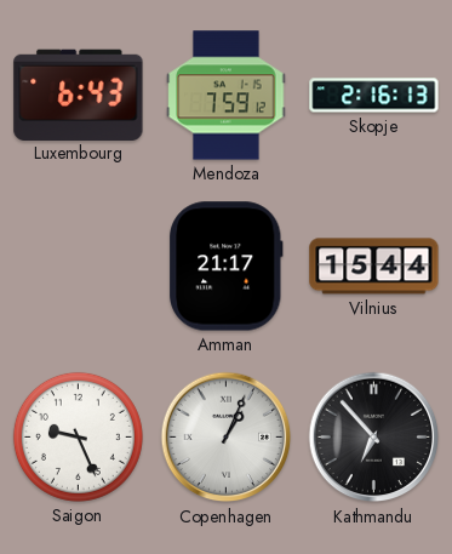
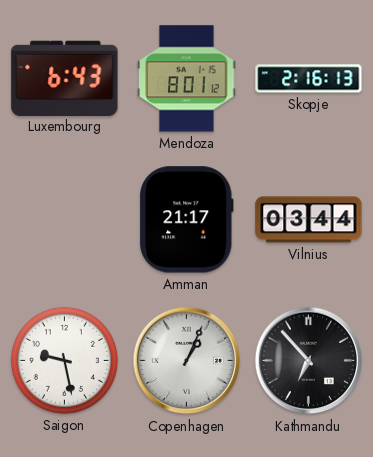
Mendoza: 7:59 -> 8:01 (187, 79)
Vilnius: 15:44 -> 03:44 (309, 220)
Saigon: 9:26 -> 9:28 (64, 360)
